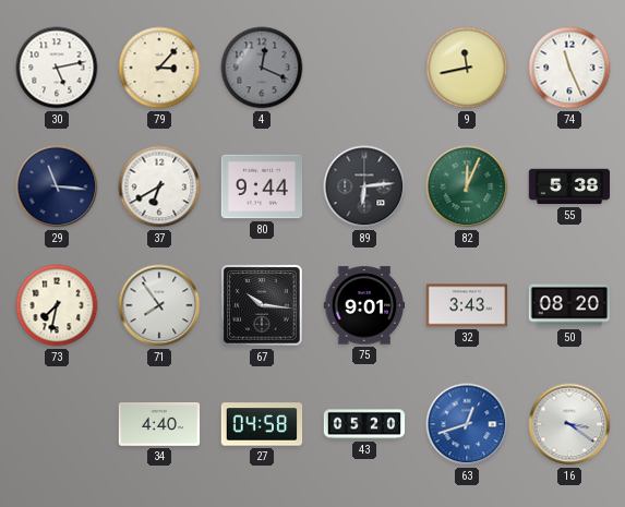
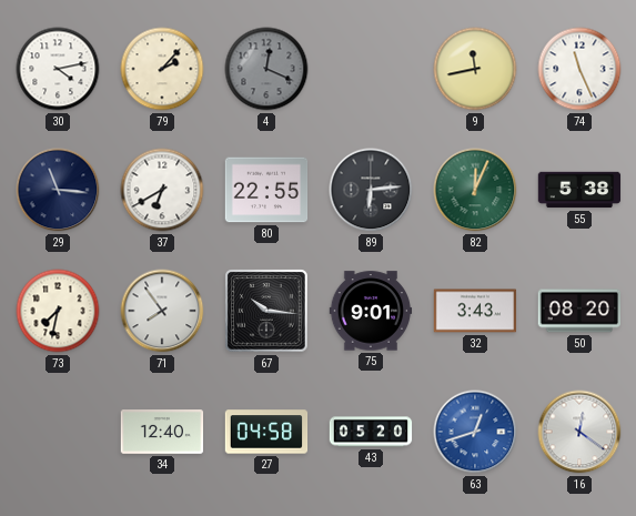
30: 5:13 -> 4:13 (58, 69)
79: 3:07 -> 2:07 (162, 69)
80: 9:44 -> 22:55 (266, 190)
34: 4:40 -> 12:40 (162, 433)
16: 3:21 -> 12:21 (579, 432)
